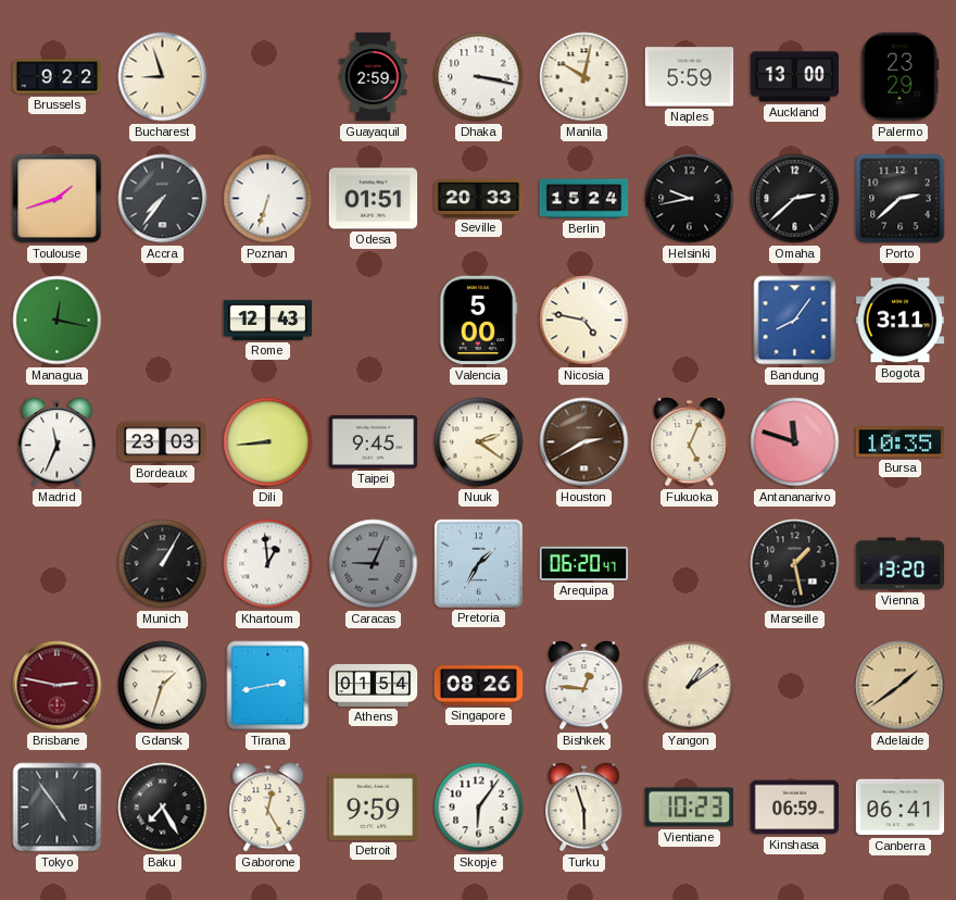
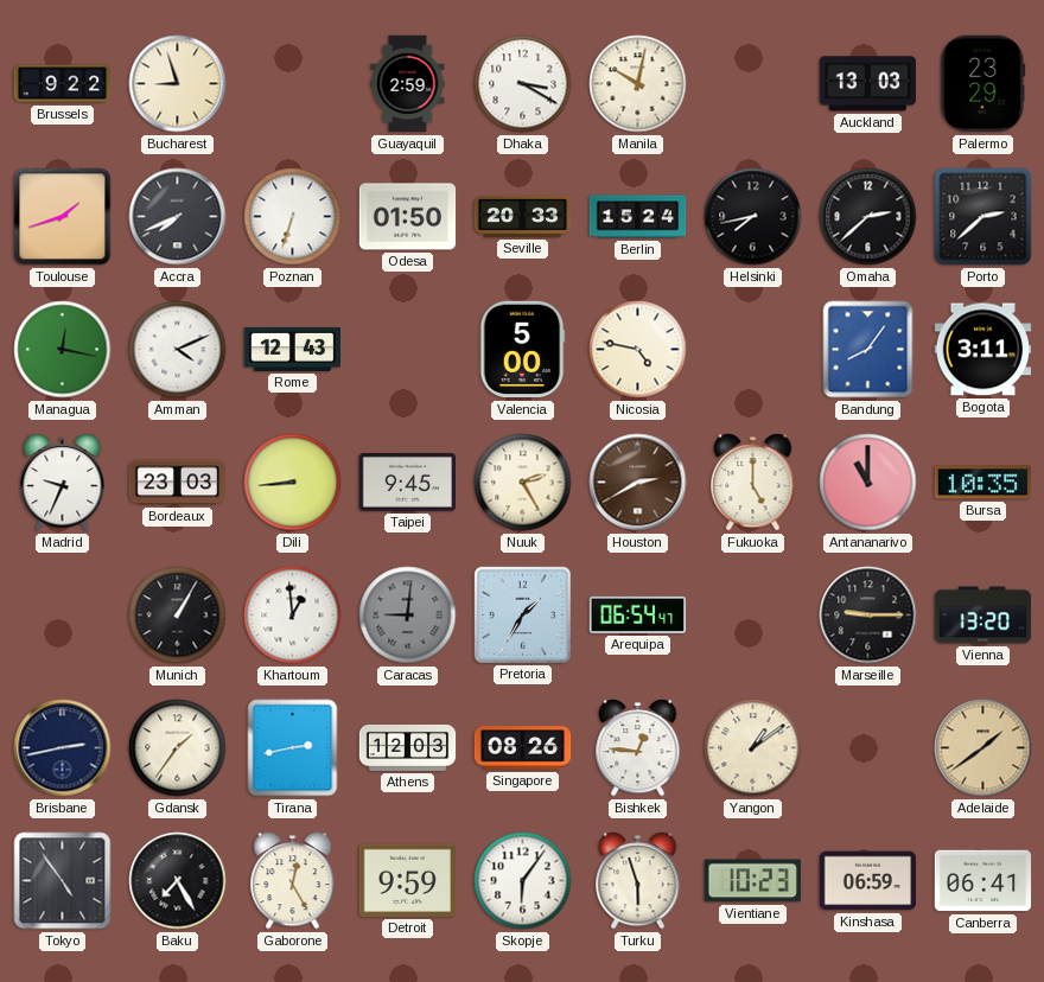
Dhaka: 3:17 -> 3:20 (523, 84)
Naples: 5:59 -> none (690, 77)
Auckland: 13:00 -> 13:03 (868, 84)
Accra: 7:36 -> 7:41 (178, 217)
Odesa: 01:51 -> 01:50 (408, 217)
Helsinki: 9:43 -> 7:43 (753, 217)
Amman: none -> 4:11 (178, 350)
Madrid: 11:34 -> 9:34 (63, 483)
Nuuk: 2:21 -> 2:25 (523, 483)
Fukuoka: 5:04 -> 5:00 (753, 483)
Antananarivo: 11:48 -> 11:00 (868, 483)
Caracas: 9:04 -> 9:01 (408, 616)
Arequipa: 06:20 -> 06:54 (638, 614)
Marseille: 1:28 -> 9:15 (868, 616)
Brisbane: 2:47 -> 2:43 (63, 748)
Brisbane dial: burgundy -> navy (63, 748)
Gdansk: 1:33 -> 1:36 (178, 748)
Athens: 01:54 -> 12:03 (408, 747)
